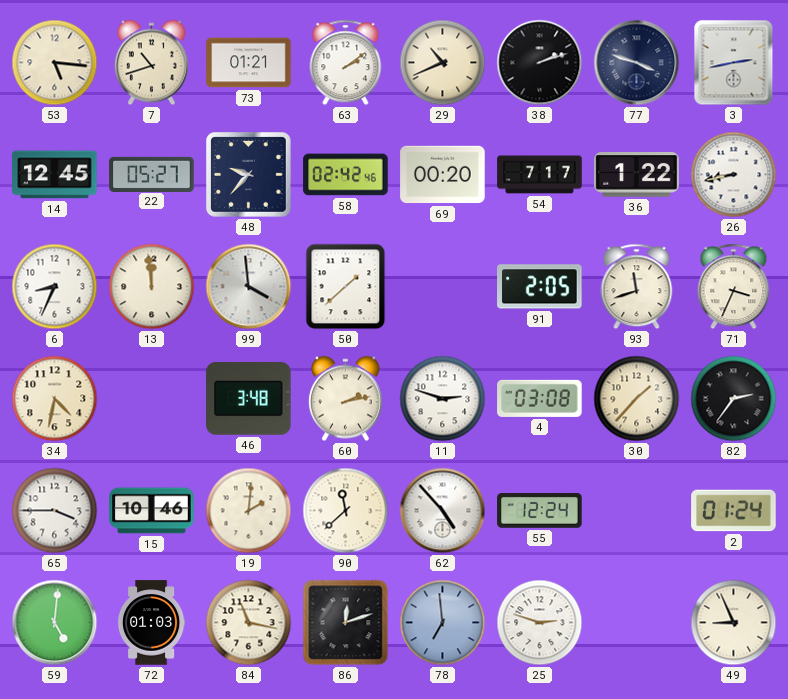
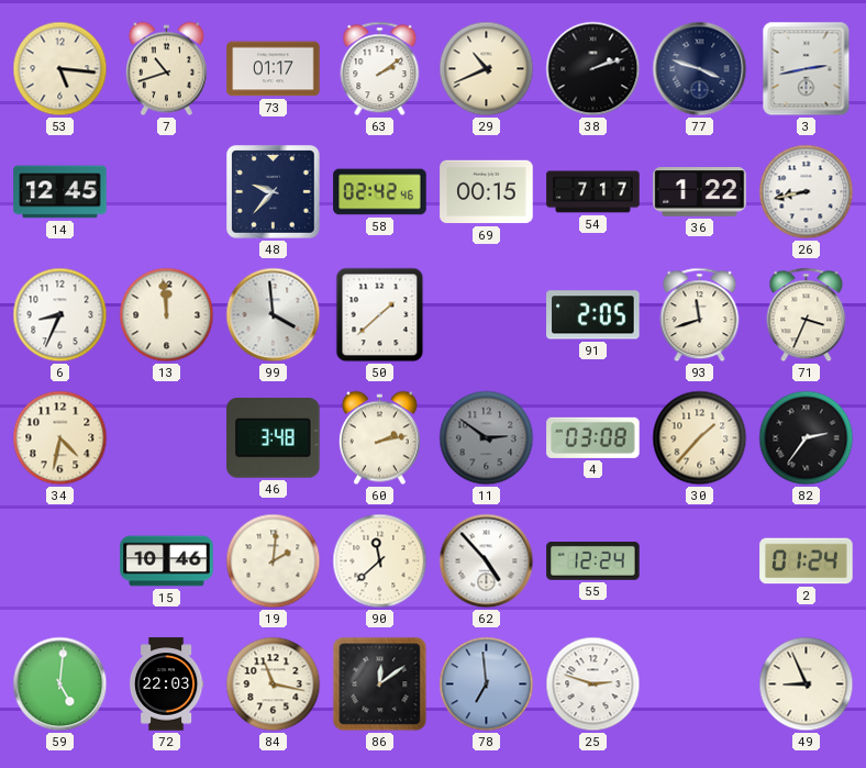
73: 01:21 -> 01:17 (274, 69)
22: 05:27 -> none (152, 174)
69: 00:20 -> 00:15 (487, 192)
11: 2:48 -> 2:51 (487, 438)
11 dial: white -> grey (487, 438)
65: 3:45 -> none (55, 511)
72: 01:03 -> 22:03 (166, 684)
86: 12:12 -> 12:09 (380, 684)
